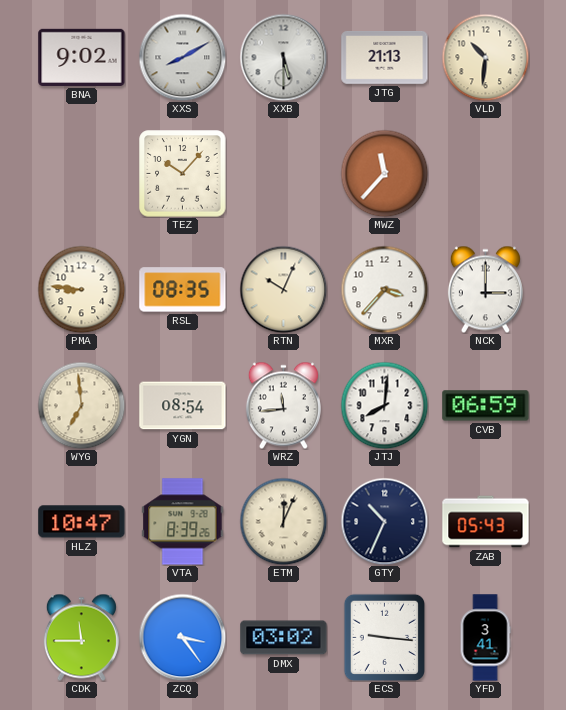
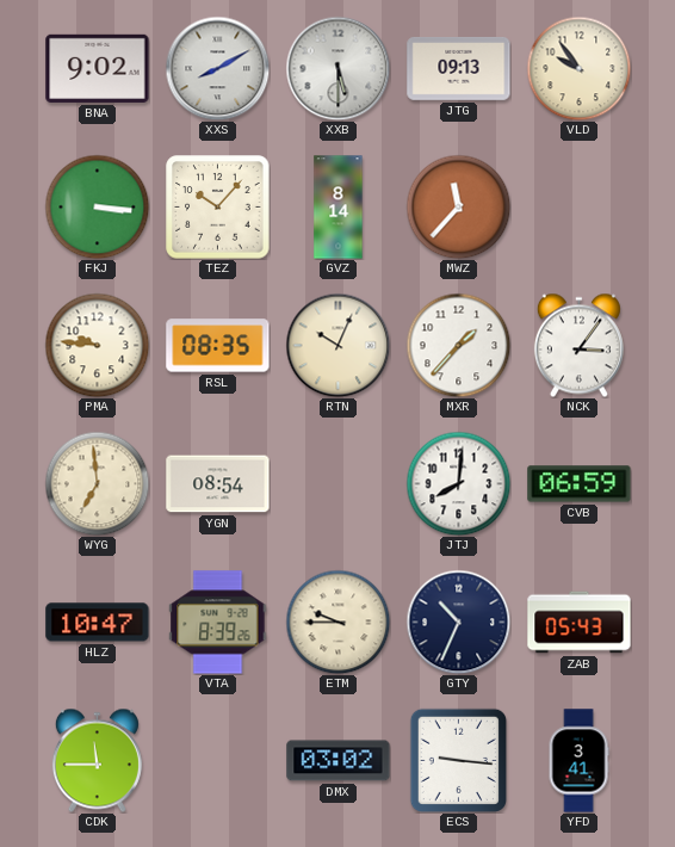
JTG: 21:13 -> 09:13 (459, 68)
VLD: 10:31 -> 9:54 (578, 68)
FKJ: none -> 3:16 (97, 206)
GVZ: none -> 8:14 (339, 208)
PMA: 8:46 -> 9:46 (97, 345)
MXR: 3:37 -> 1:37 (458, 345)
NCK: 3:00 -> 3:06 (578, 345)
WRZ: 11:44 -> none (283, 405)
ETM: 12:04 -> 9:45 (337, 622)
ZCQ: 3:24 -> none (182, 637)
